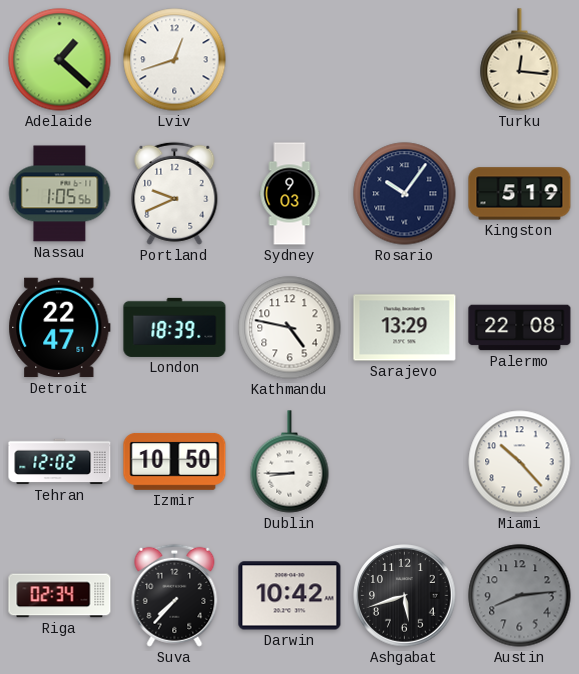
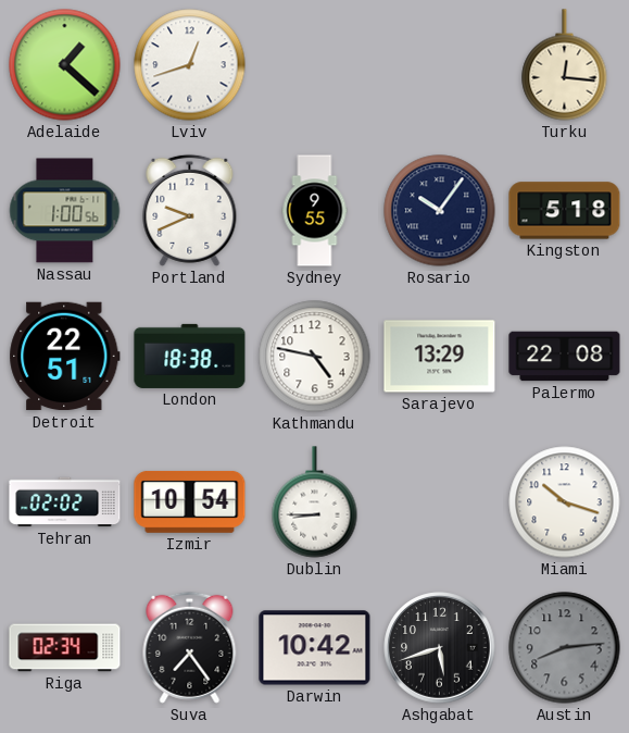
Nassau: 1:05 -> 1:00 (65, 211)
Sydney: 9:03 -> 9:55 (315, 211)
Kingston: 5:19 -> 5:18 (565, 211)
Detroit: 22:47 -> 22:51 (65, 357)
London: 18:39 -> 18:38 (190, 356)
Tehran: 12:02 -> 02:02 (65, 502)
Izmir: 10:50 -> 10:54 (190, 501)
Miami: 10:23 -> 10:18 (565, 502)
Suva: 7:37 -> 7:24 (190, 647)
